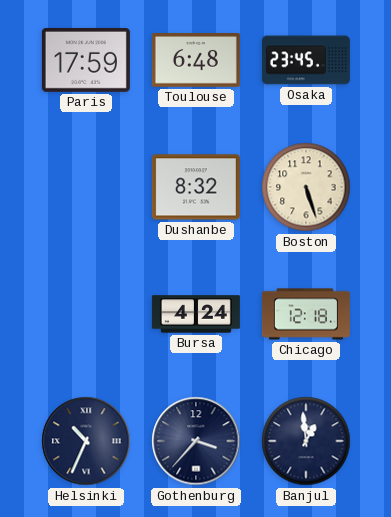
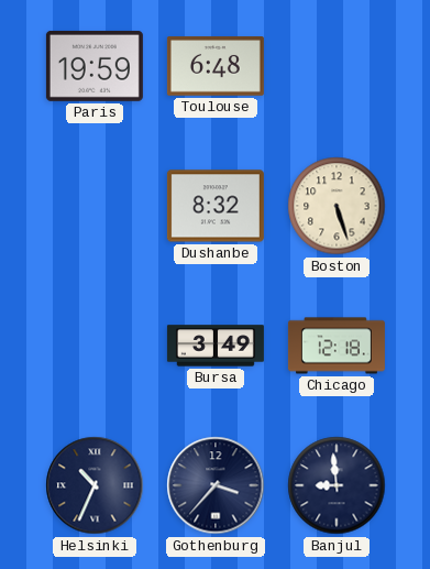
Paris: 17:59 -> 19:59 (95, 66)
Osaka: 23:45 -> none (306, 60)
Bursa: 4:24 -> 3:49 (216, 346)
Banjul: 12:59 -> 8:59 (337, 485)
